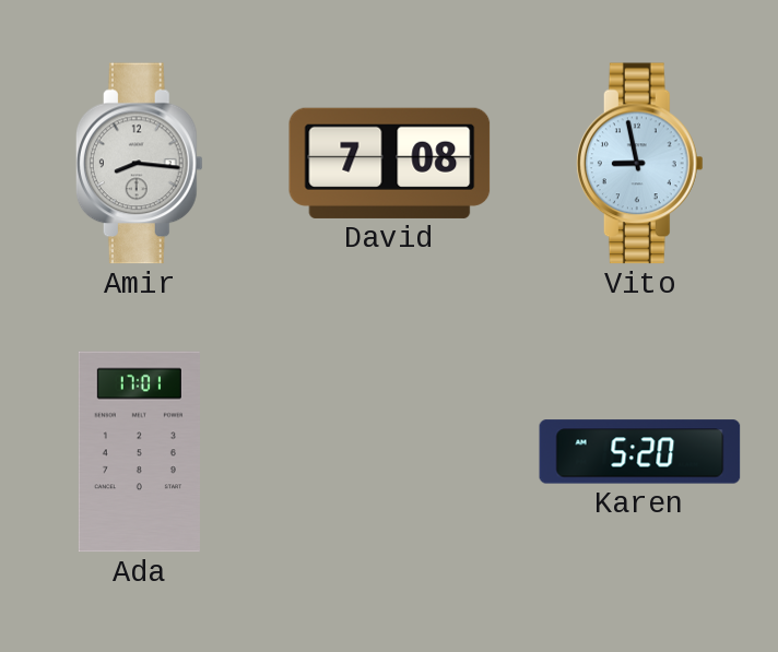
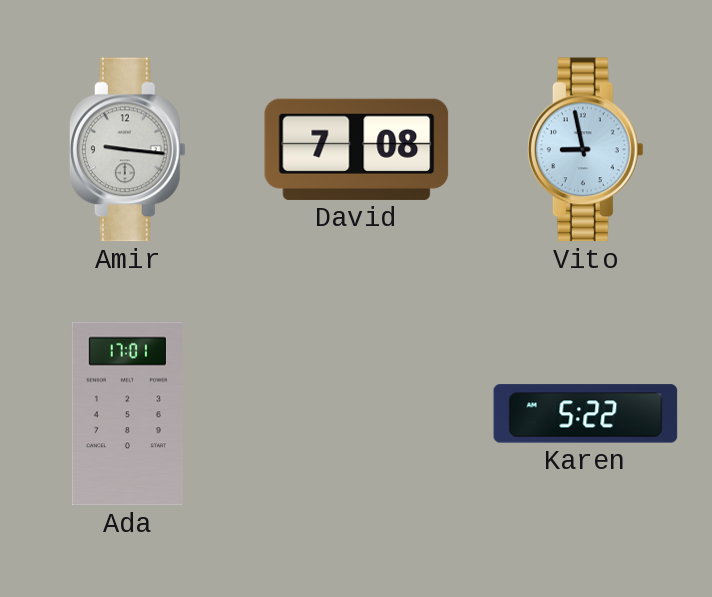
Amir: 8:16 -> 9:16 (127, 150)
Karen: 5:20 -> 5:22 (586, 414)
